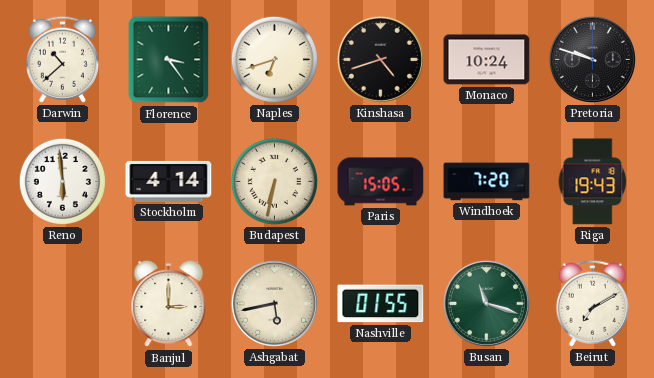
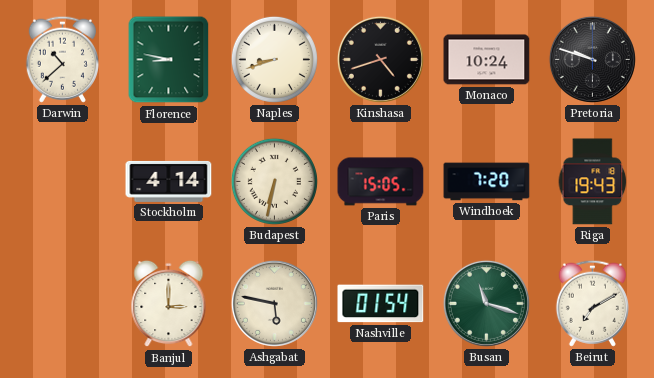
Florence: 3:24 -> 8:47 (169, 60)
Naples: 6:42 -> 8:42 (274, 59)
Reno: 5:59 -> none (62, 181)
Ashgabat: 5:43 -> 5:47 (274, 303)
Nashville: 01:55 -> 01:54 (381, 304)
